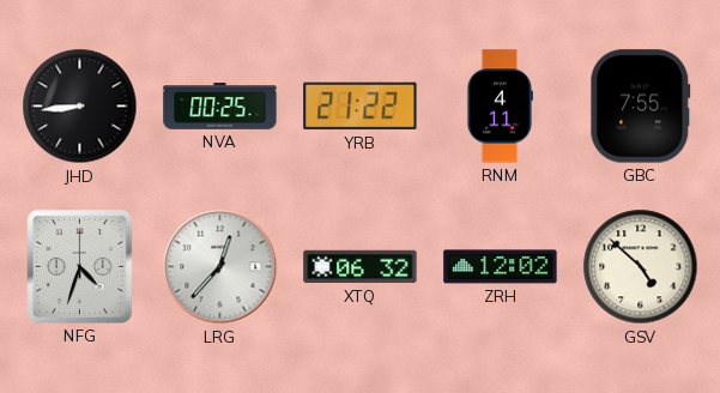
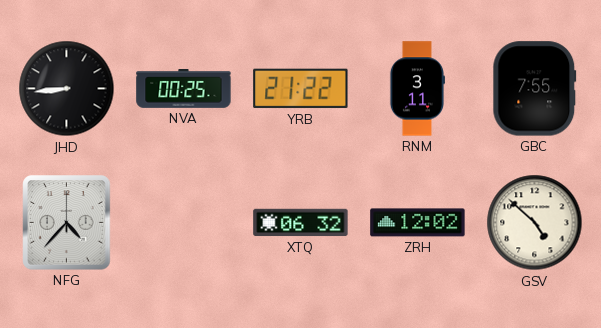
RNM: 4:11 -> 3:11 (417, 89)
NFG: 4:33 -> 4:37 (67, 223)
LRG: 12:37 -> none (220, 267)
